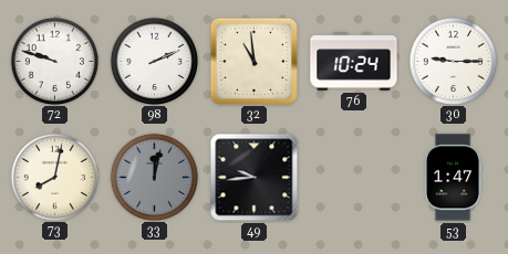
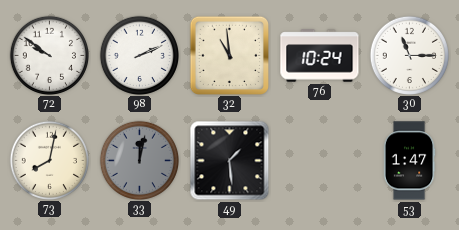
72: 9:48 -> 9:51 (49, 55)
30: 9:15 -> 11:15 (409, 55)
49: 9:44 -> 1:29 (230, 161)
